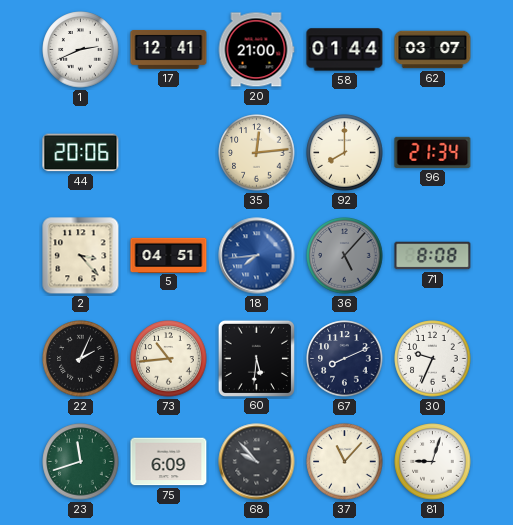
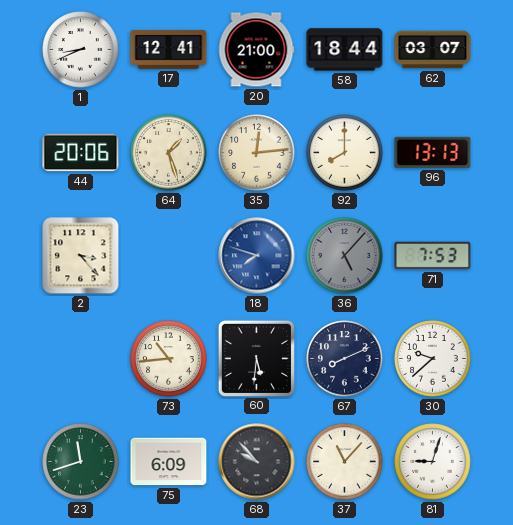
1: 2:41 -> 8:41 (81, 50)
58: 01:44 -> 18:44 (345, 50)
64: none -> 1:27 (169, 153)
96: 21:34 -> 13:13 (433, 152)
5: 04:51 -> none (169, 255)
18: 7:44 -> 7:48 (257, 256)
71: 8:08 -> 7:53 (433, 256)
22: 2:04 -> none (81, 359)
30: 9:34 -> 9:38 (433, 359)
